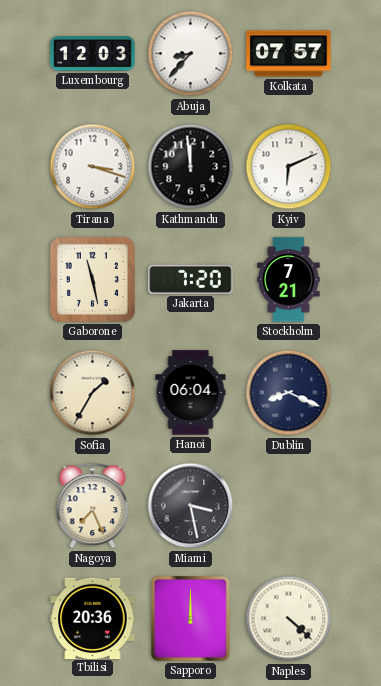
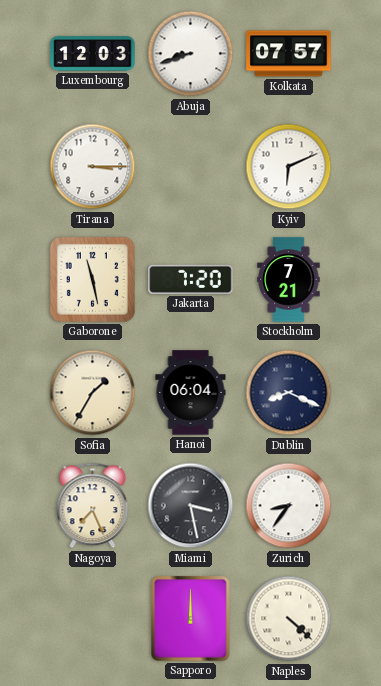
Abuja: 8:37 -> 8:42 (191, 54)
Tirana: 3:18 -> 3:15 (93, 167)
Kathmandu: 11:59 -> none (191, 167)
Zurich: none -> 8:36 (289, 506)
Tbilisi: 20:36 -> none (93, 618)
